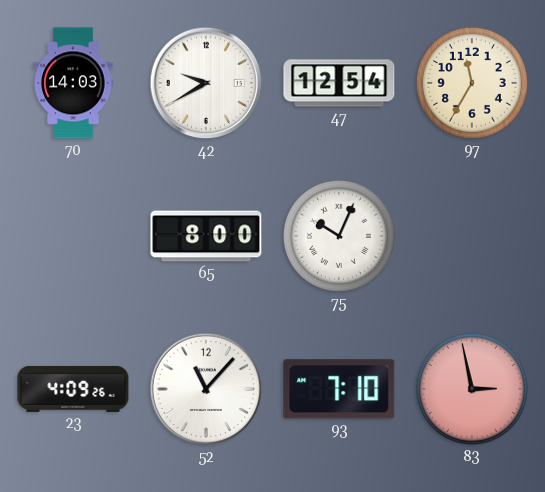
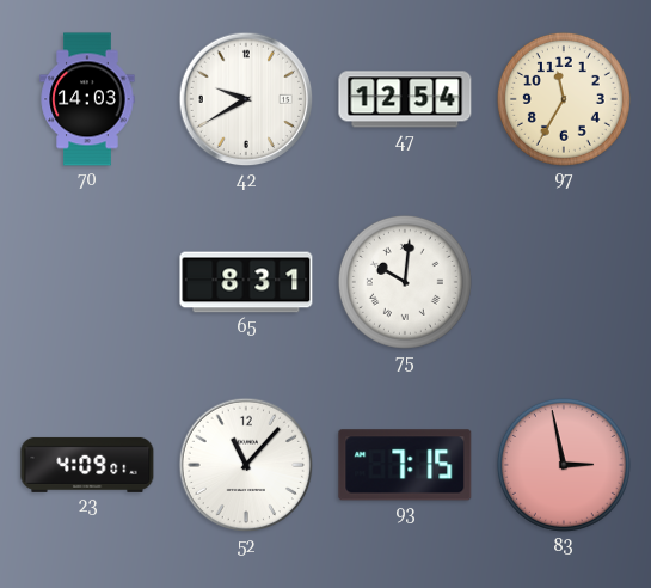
65: 8:00 -> 8:31 (246, 282)
75: 10:04 -> 10:01 (405, 282)
23: 4:09:26 -> 4:09:01 (87, 465)
93: 7:10 -> 7:15 (405, 465)
